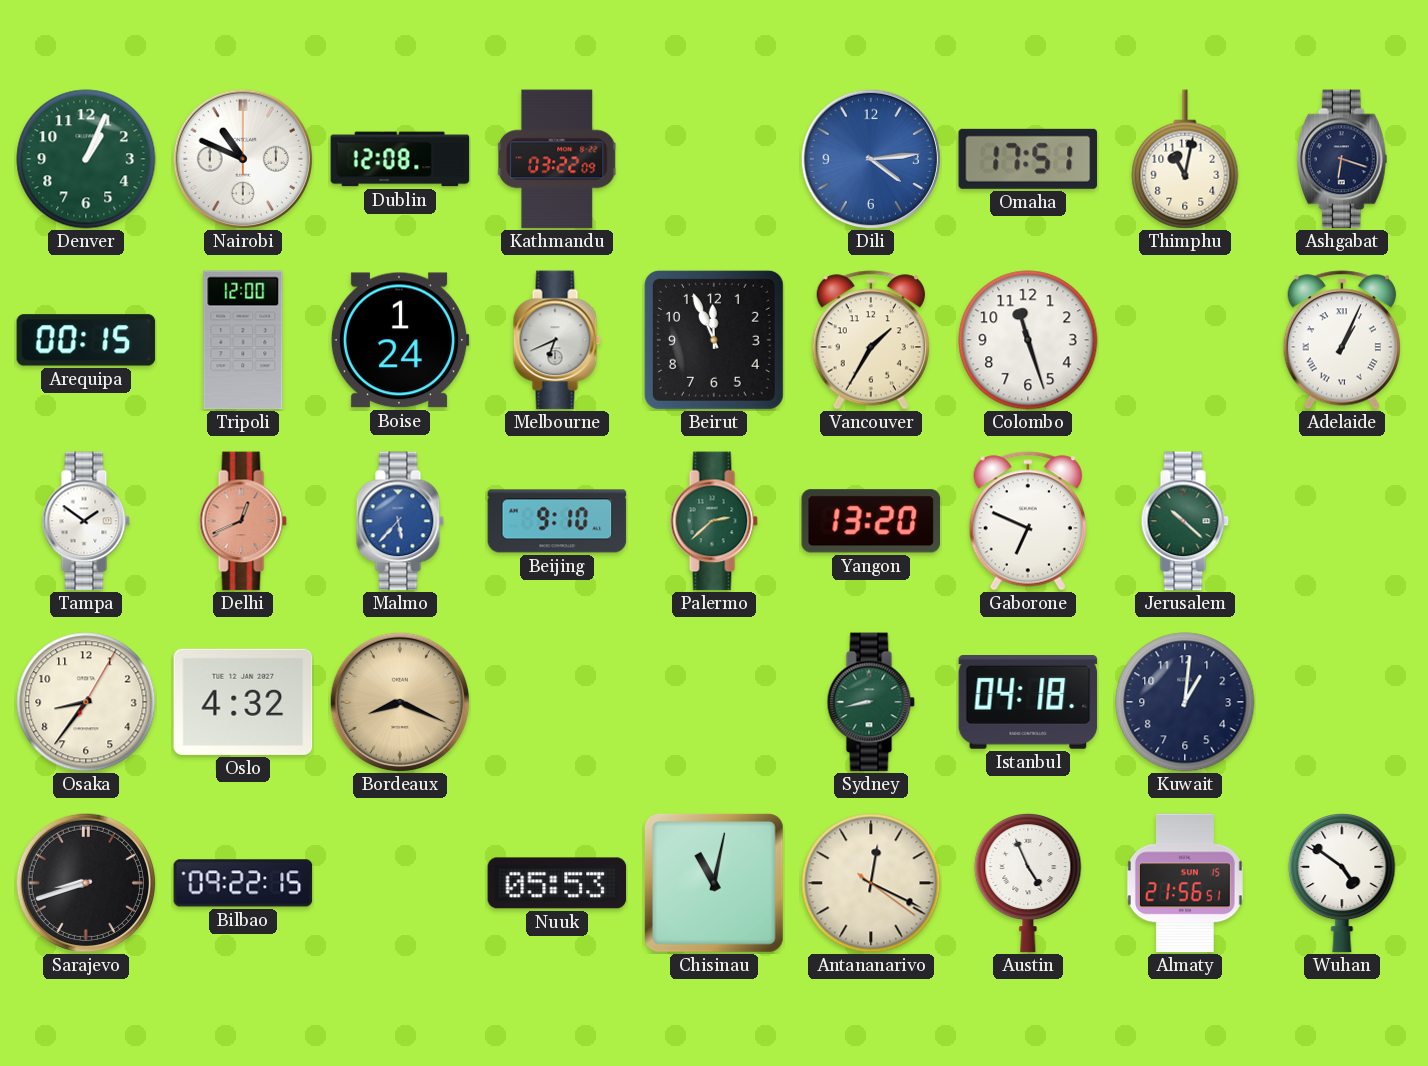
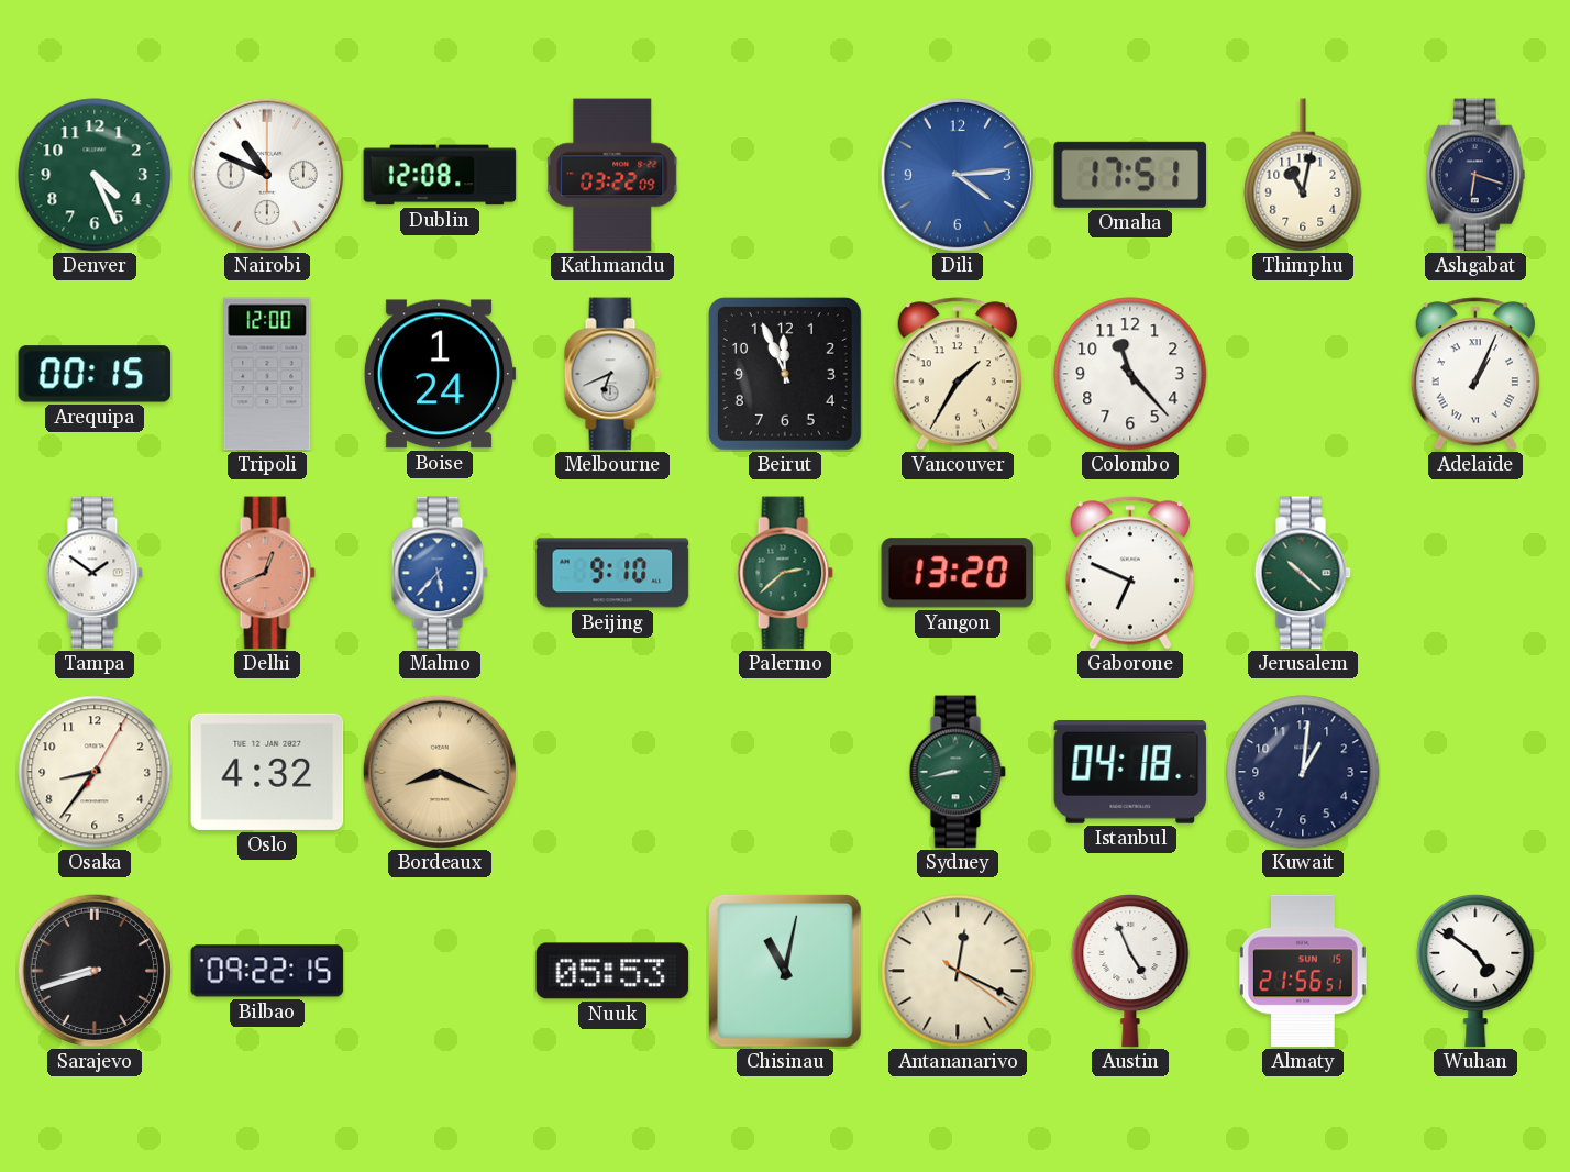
Denver: 1:04 -> 4:26 (95, 175)
Colombo: 11:27 -> 11:23 (1130, 374)
